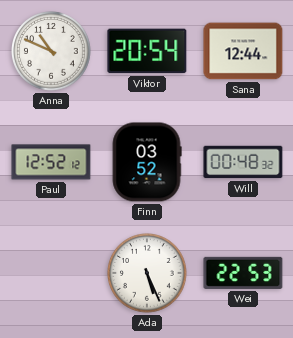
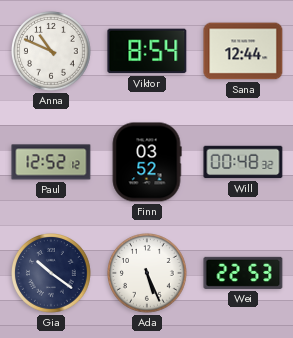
Viktor: 20:54 -> 8:54 (147, 51)
Gia: none -> 10:21 (52, 274)
